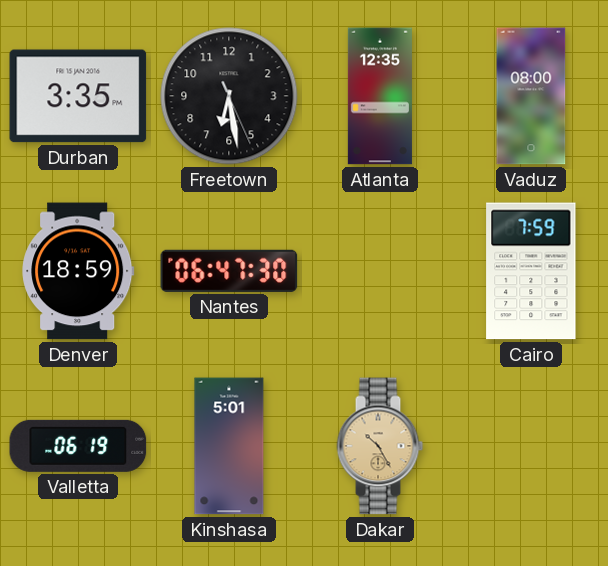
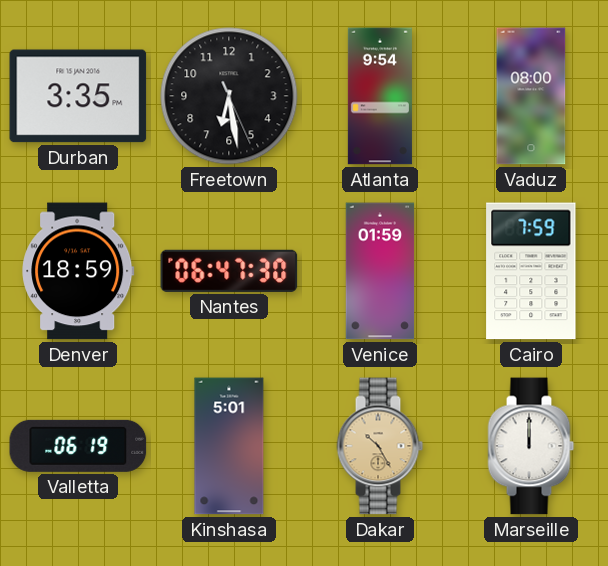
Atlanta: 12:35 -> 9:54 (380, 96)
Venice: none -> 01:59 (380, 271)
Marseille: none -> 12:00 (531, 446)
